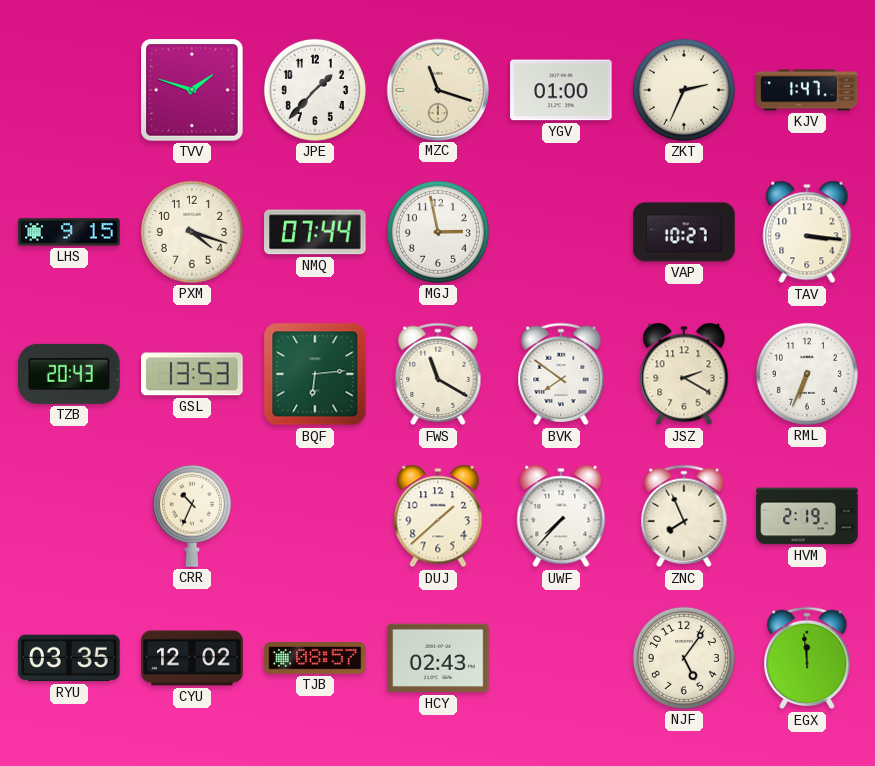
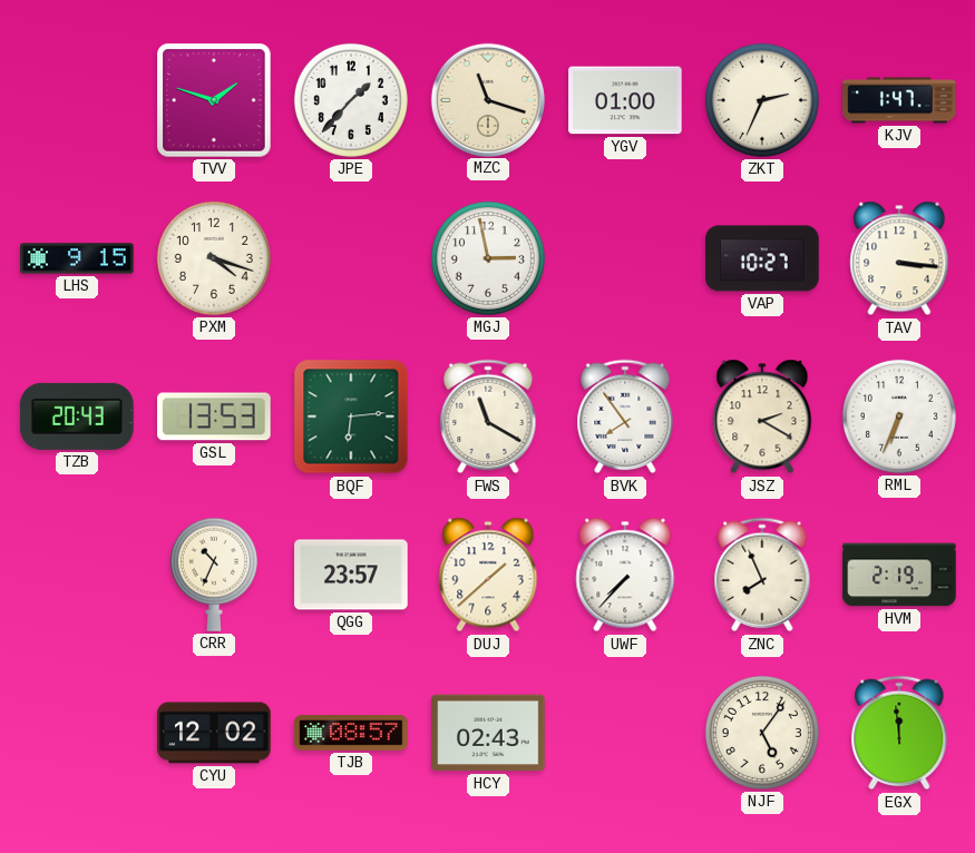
NMQ: 07:44 -> none (315, 232)
BVK: 7:51 -> 7:54 (625, 416)
QGG: none -> 23:57 (351, 575)
RYU: 03:35 -> none (69, 658)
